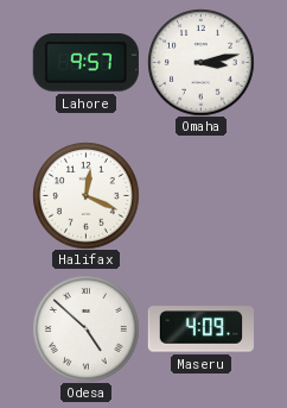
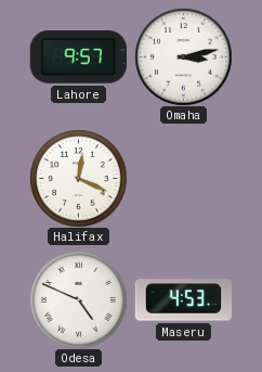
Odesa: 4:52 -> 4:49 (78, 299)
Maseru: 4:09 -> 4:53 (183, 300)
